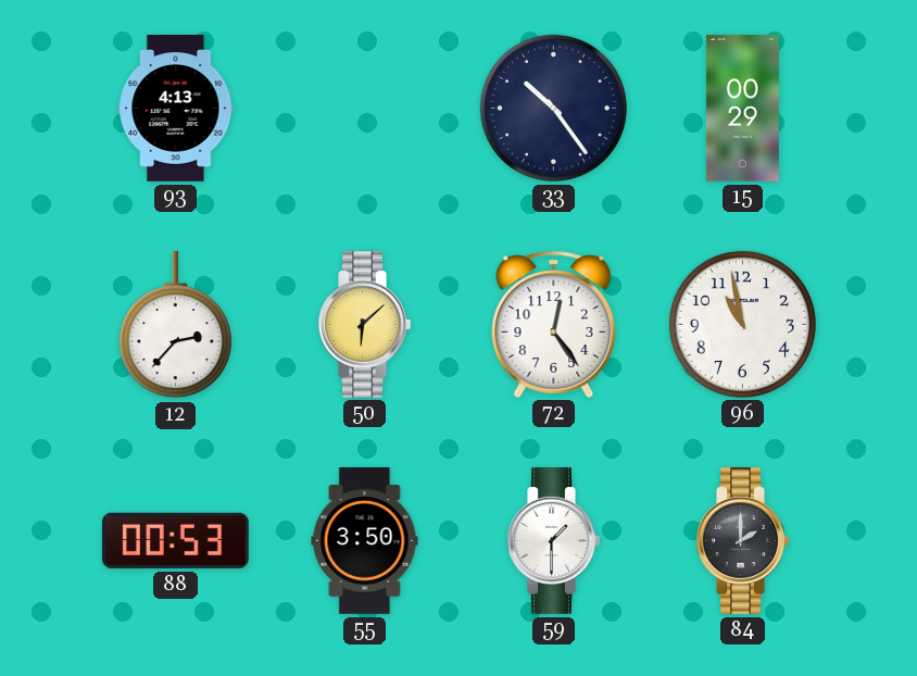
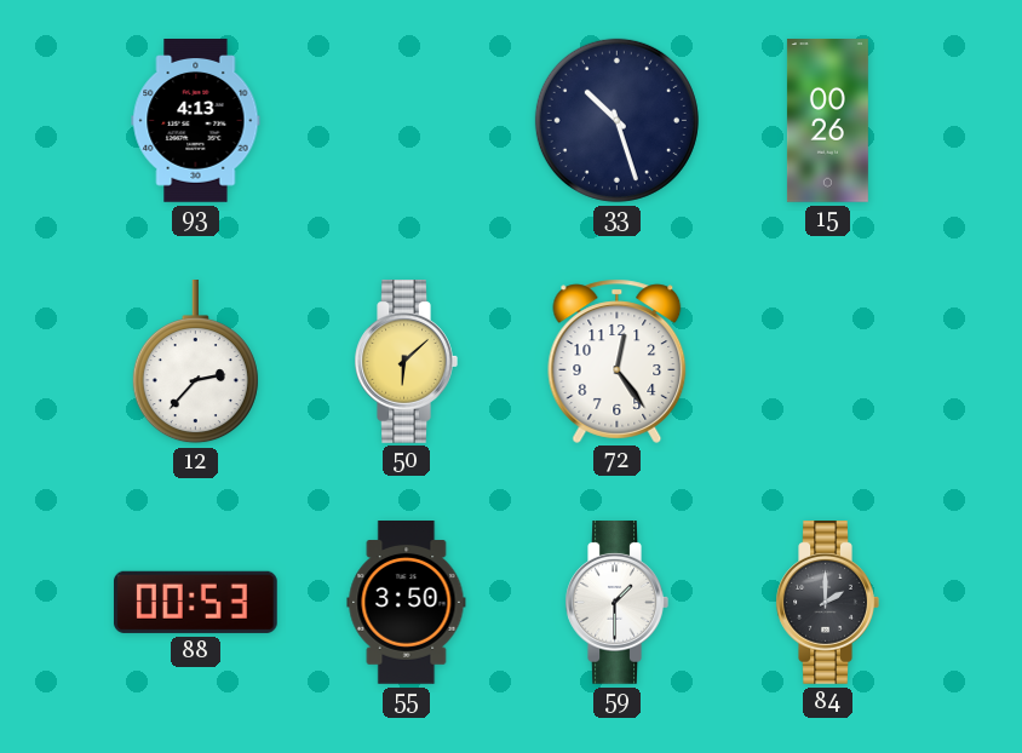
33: 10:24 -> 10:27 (616, 120)
15: 00:29 -> 00:26 (827, 121)
96: 10:58 -> none (742, 324)
